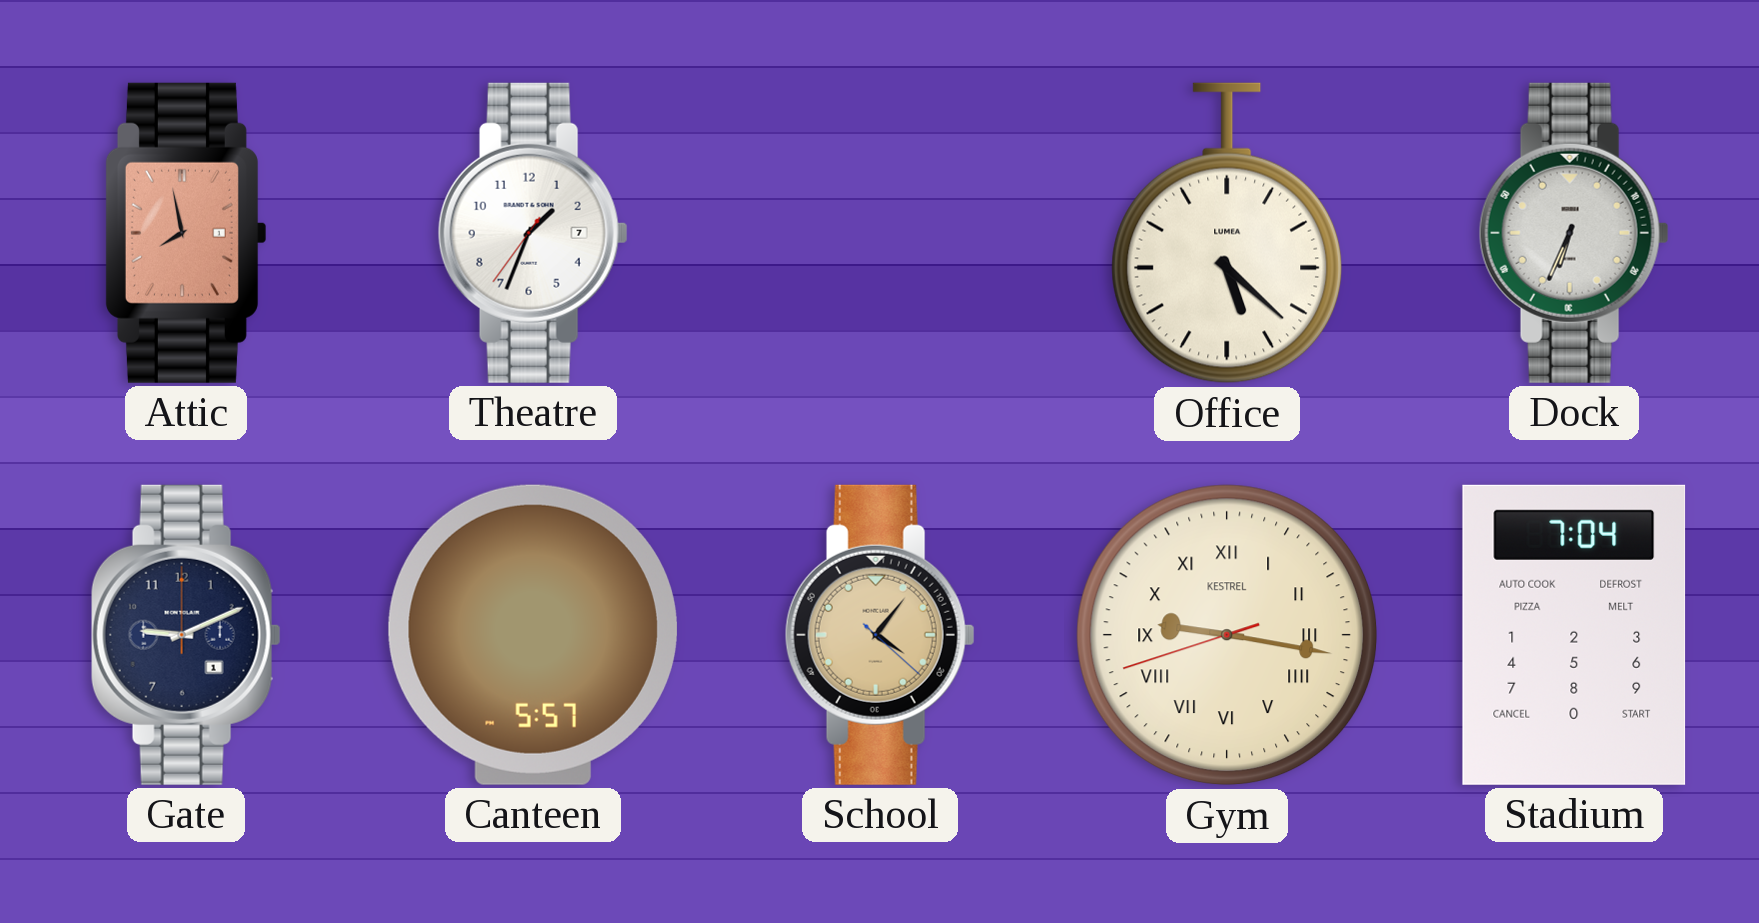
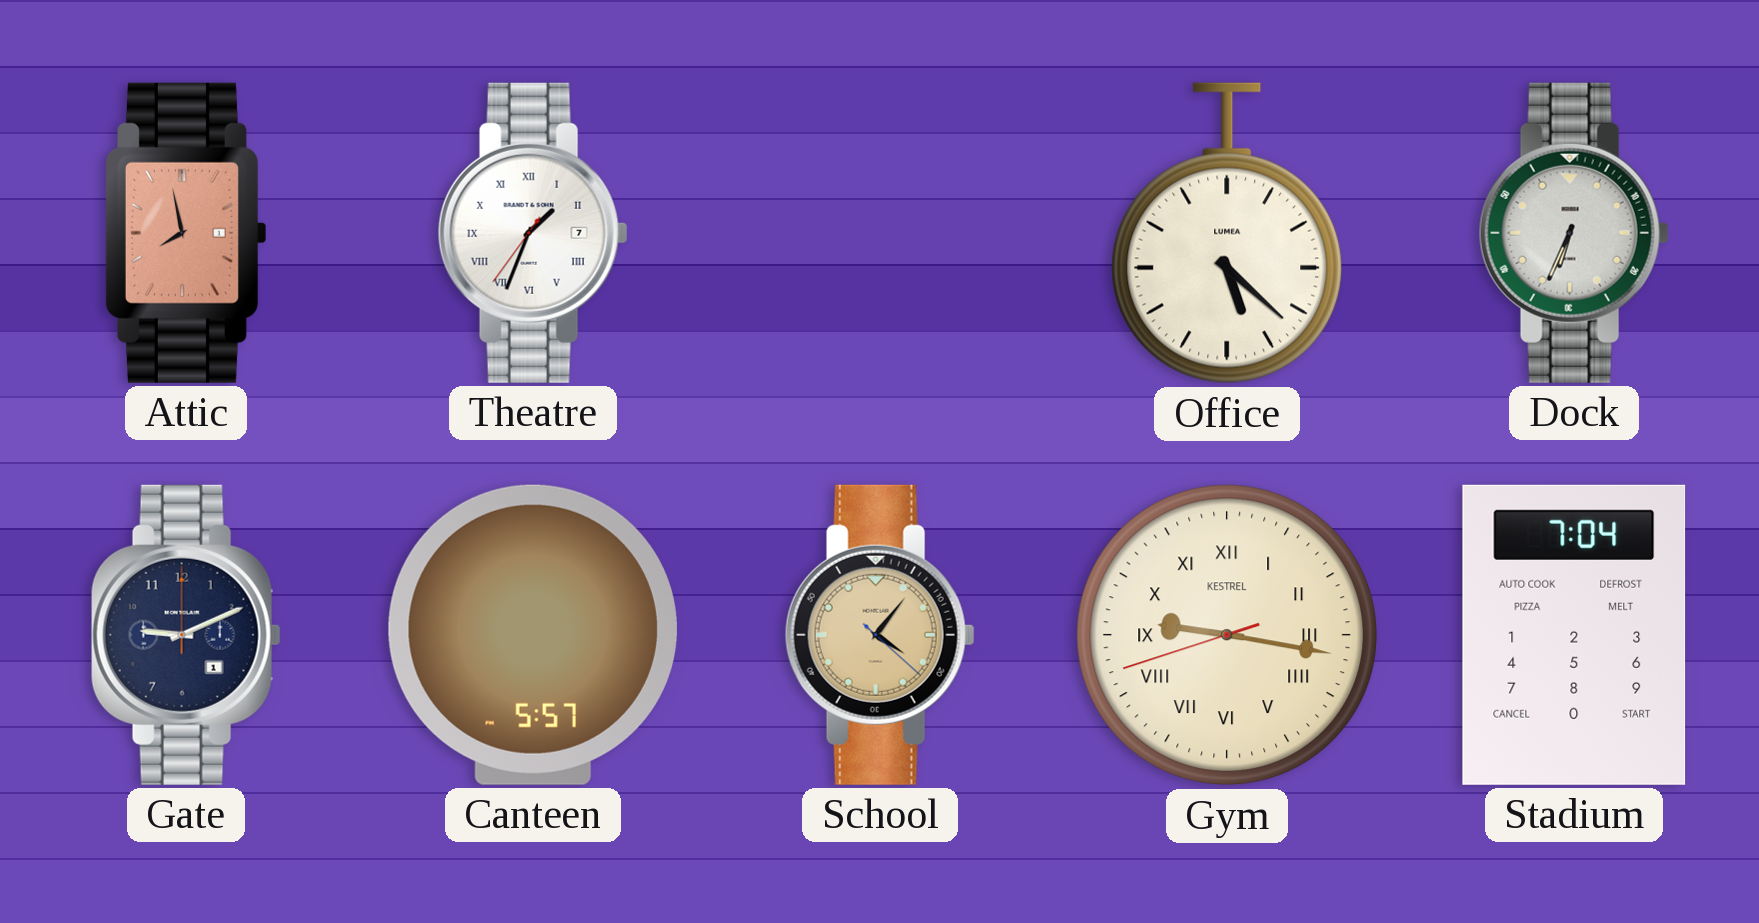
Theatre numerals: Arabic -> Roman (533, 233)
